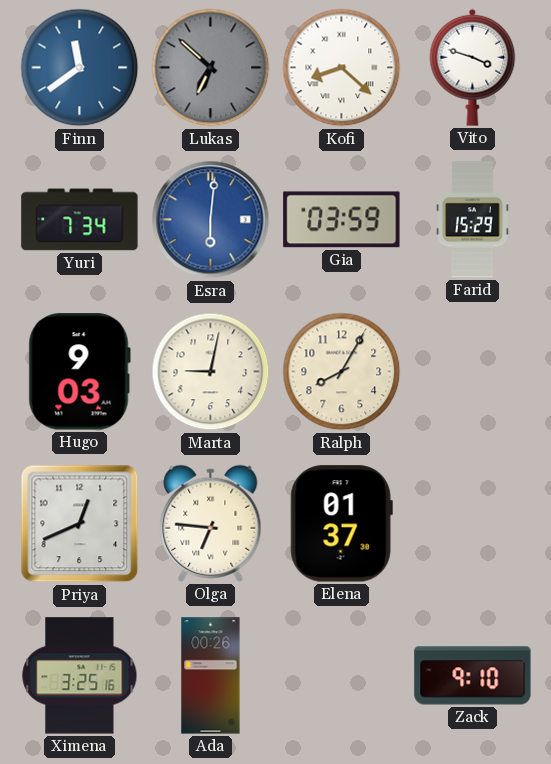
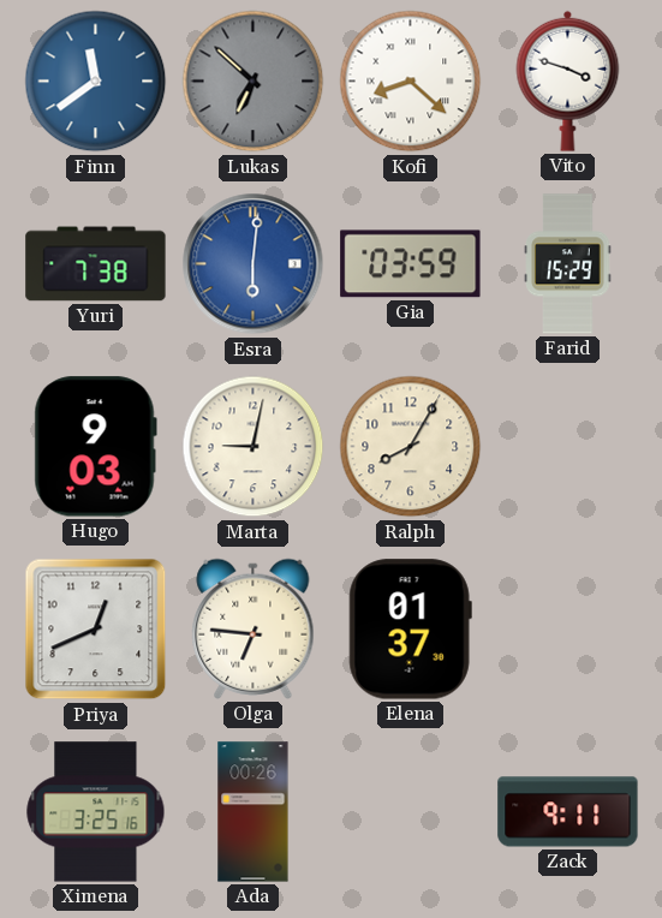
Yuri: 7:34 -> 7:38 (96, 264)
Zack: 9:10 -> 9:11 (568, 812)
